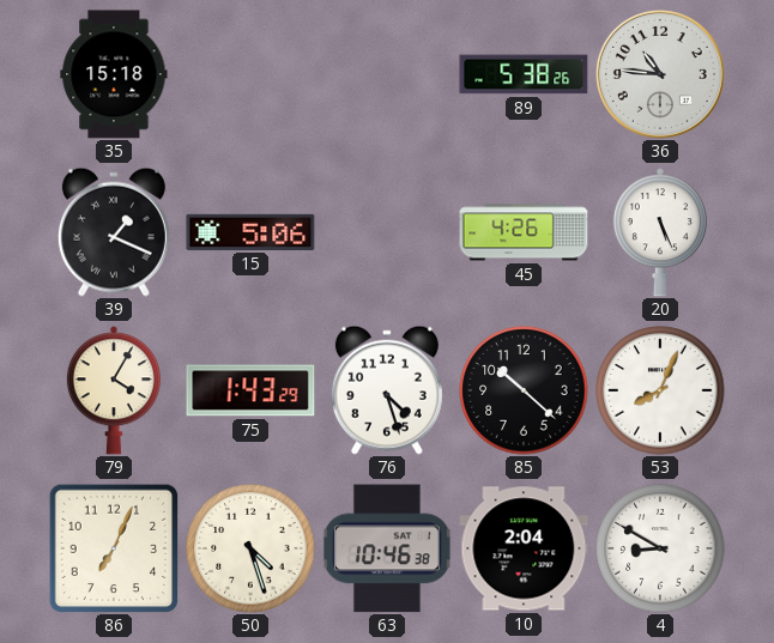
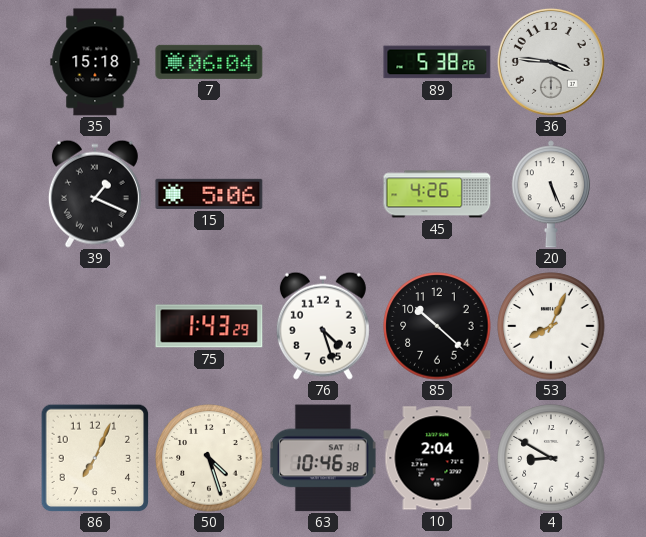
7: none -> 06:04 (209, 62)
36: 10:46 -> 3:46 (551, 62)
79: 4:05 -> none (114, 390)
